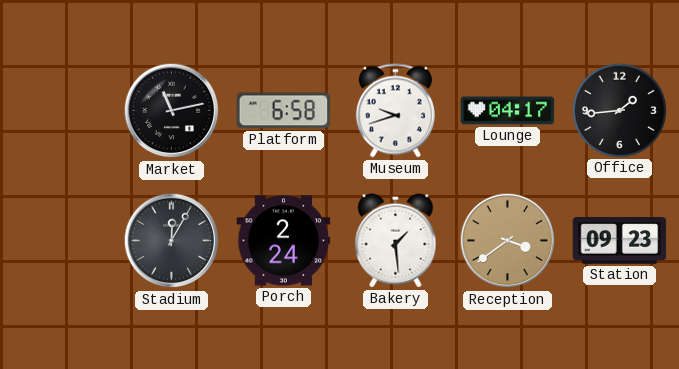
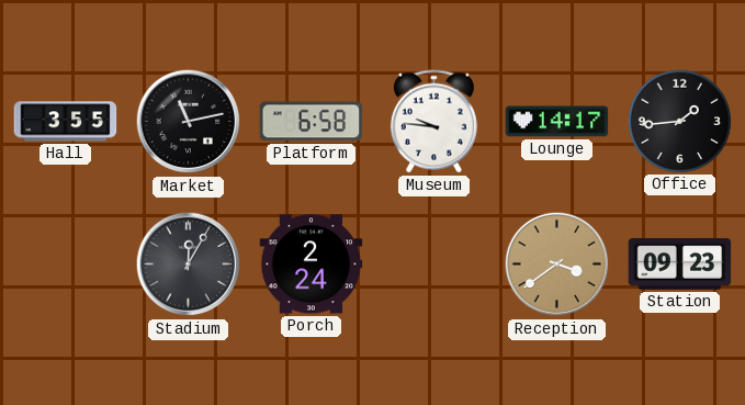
Hall: none -> 3:55 (66, 122)
Museum: 9:42 -> 9:46 (433, 122)
Lounge: 04:17 -> 14:17 (557, 122)
Bakery: 1:29 -> none (396, 241)
